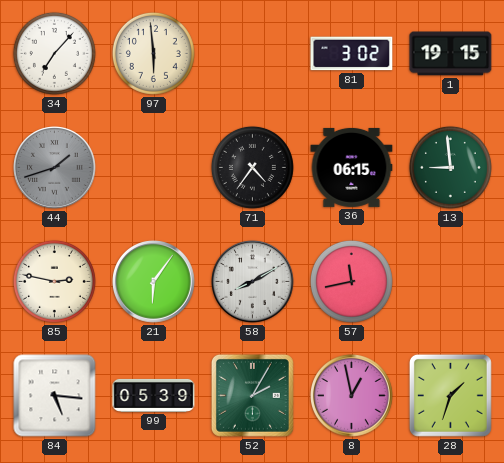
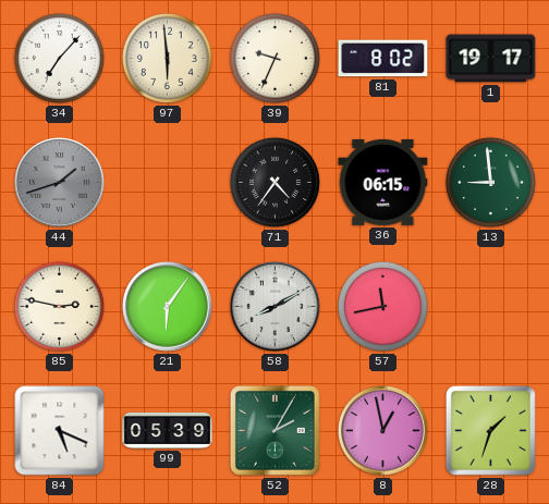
39: none -> 9:34 (274, 58)
81: 3:02 -> 8:02 (383, 59)
1: 19:15 -> 19:17 (491, 59)
84: 5:16 -> 5:19 (60, 431)
